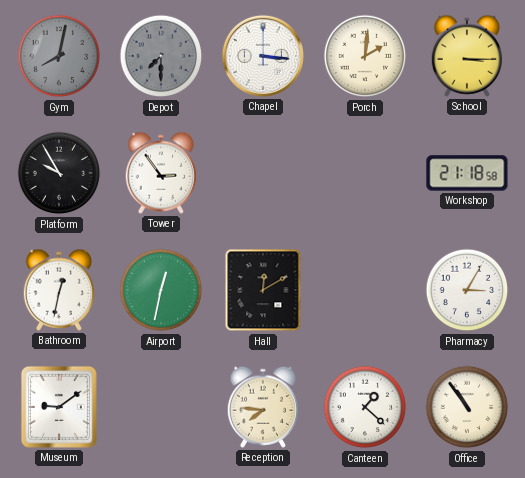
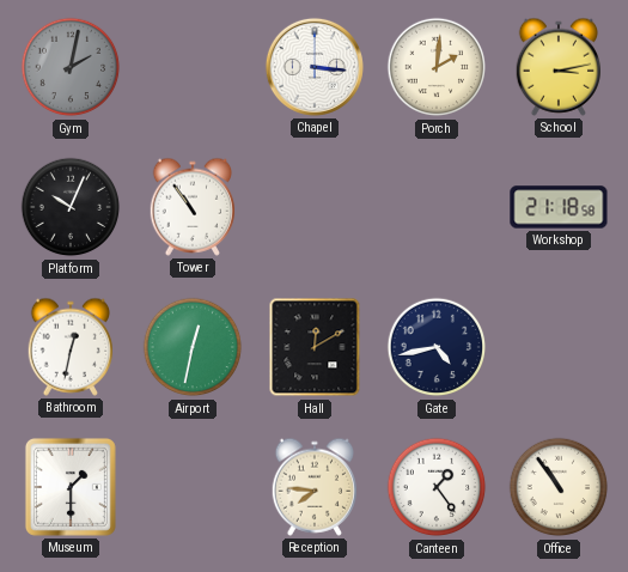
Gym: 8:02 -> 2:02 (71, 67)
Depot: 7:30 -> none (161, 56)
School: 3:15 -> 3:13 (557, 67)
Platform: 9:55 -> 10:04 (71, 207)
Tower: 2:54 -> 10:54 (191, 207)
Gate: none -> 4:43 (437, 347)
Pharmacy: 3:05 -> none (467, 290)
Museum: 9:09 -> 1:30 (71, 487)
Canteen: 1:22 -> 1:24 (437, 487)
